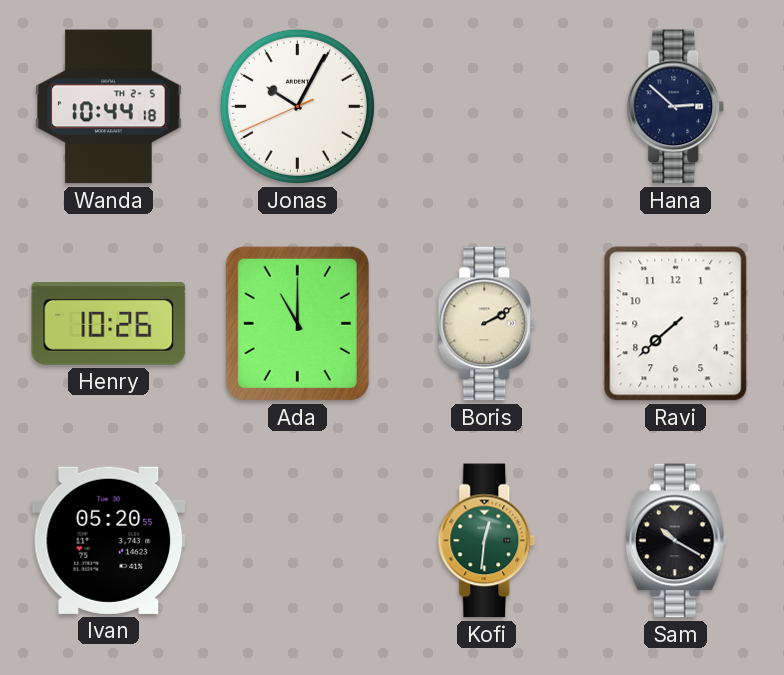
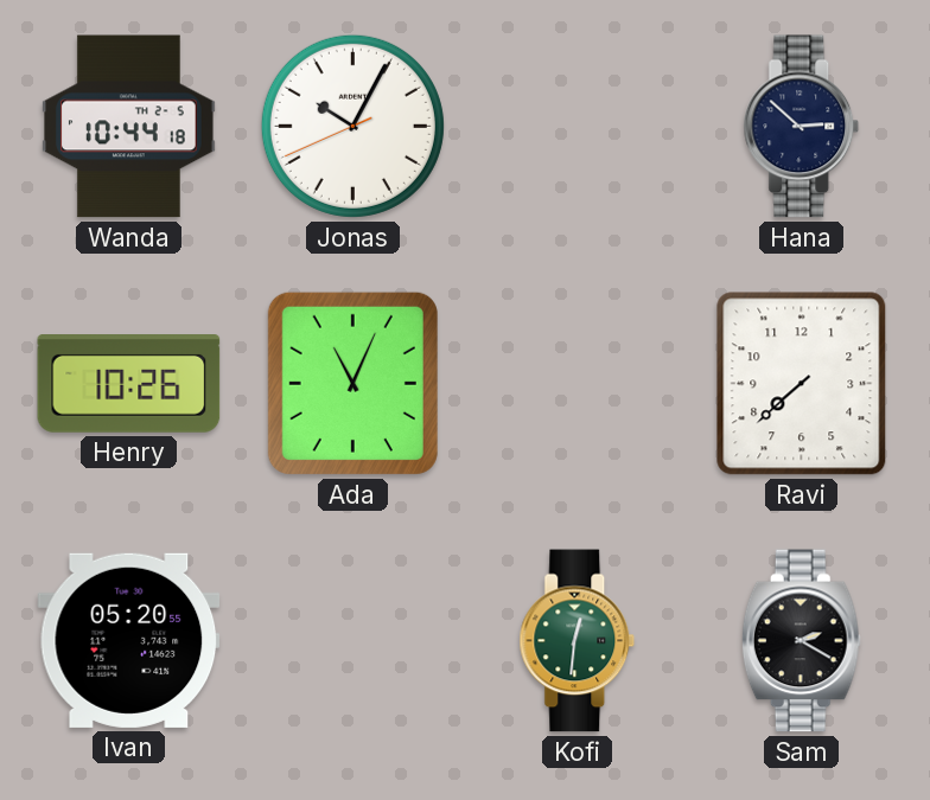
Ada: 11:00 -> 11:04 (352, 383)
Boris: 2:10 -> none (487, 324)
Sam: 10:20 -> 2:20 (801, 641)
